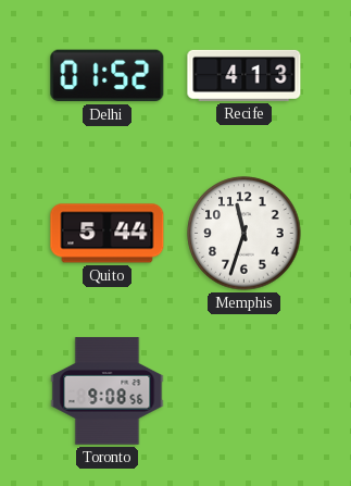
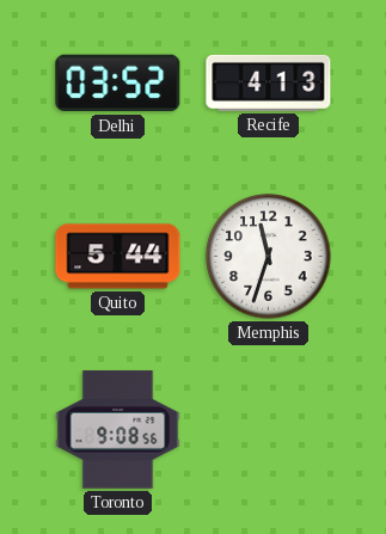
Delhi: 01:52 -> 03:52 (118, 84)
